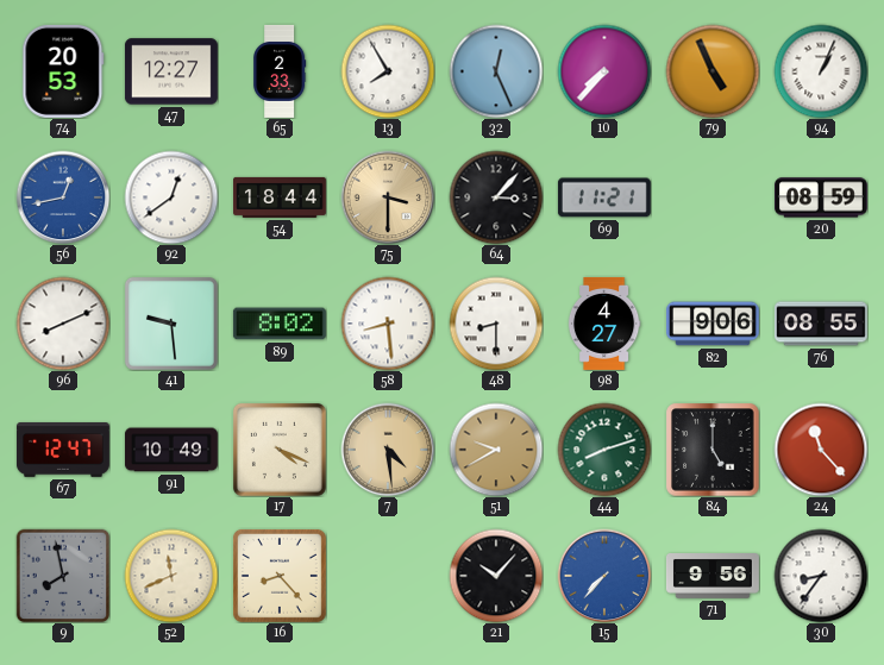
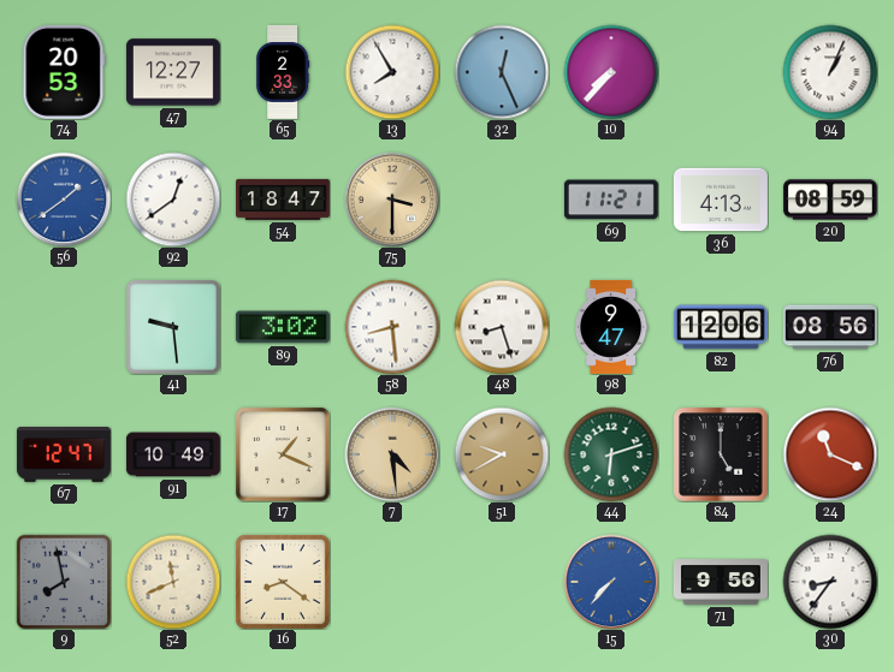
79: 4:56 -> none (713, 71)
56: 12:43 -> 1:39 (64, 200)
54: 18:44 -> 18:47 (284, 200)
64: 3:07 -> none (496, 197)
36: none -> 4:13 (721, 200)
96: 8:11 -> none (63, 324)
89: 8:02 -> 3:02 (283, 327)
48: 8:30 -> 8:27 (502, 327)
98: 4:27 -> 9:47 (611, 327)
82: 9:06 -> 12:06 (721, 327)
76: 08:55 -> 08:56 (830, 327)
17: 4:19 -> 1:19 (283, 454)
44: 8:12 -> 6:12 (611, 454)
24: 11:23 -> 11:19 (830, 454)
16: 8:23 -> 8:21 (283, 582)
21: 10:07 -> none (496, 576)
